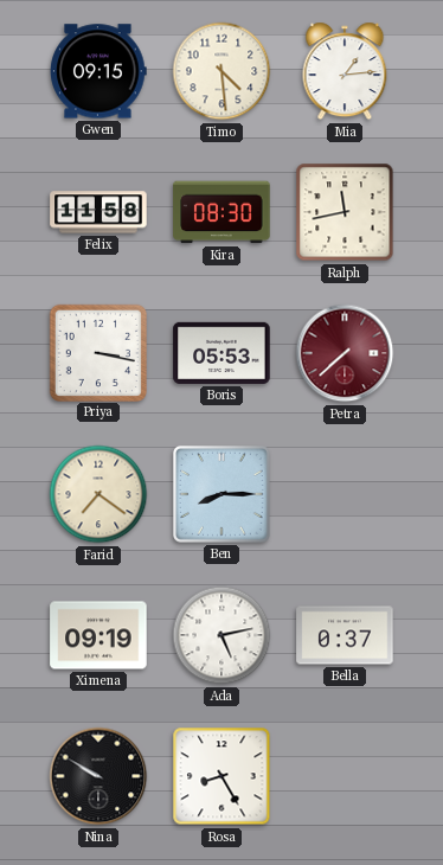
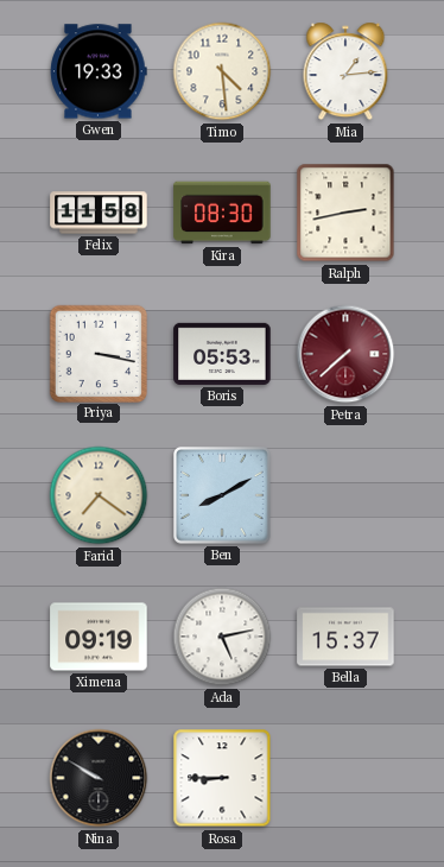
Gwen: 09:15 -> 19:33 (99, 71)
Ralph: 11:43 -> 2:43 (345, 213)
Ben: 8:15 -> 8:10 (223, 496)
Bella: 0:37 -> 15:37 (345, 637)
Rosa: 8:25 -> 8:45 (222, 778)
